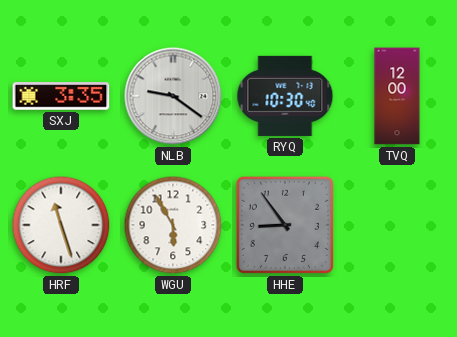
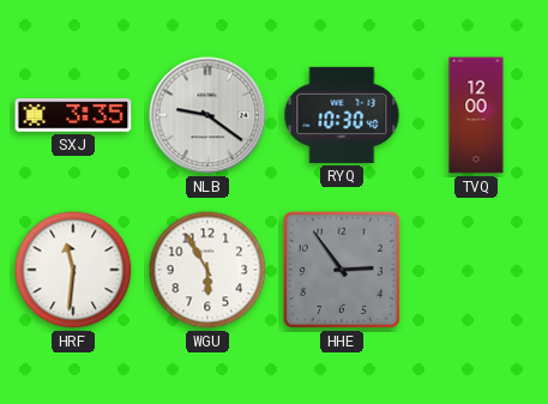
HRF: 11:27 -> 11:31 (73, 270)
HHE: 8:54 -> 2:54 (342, 270)
